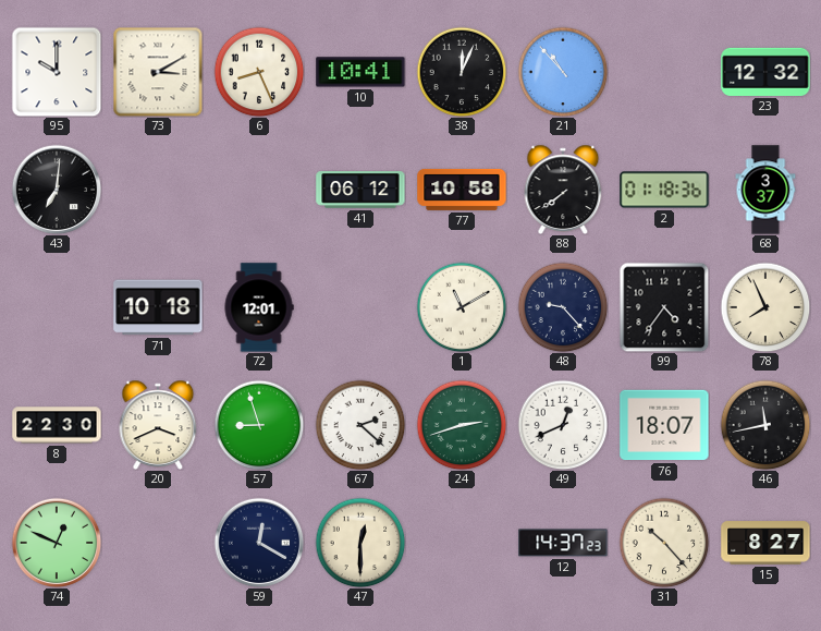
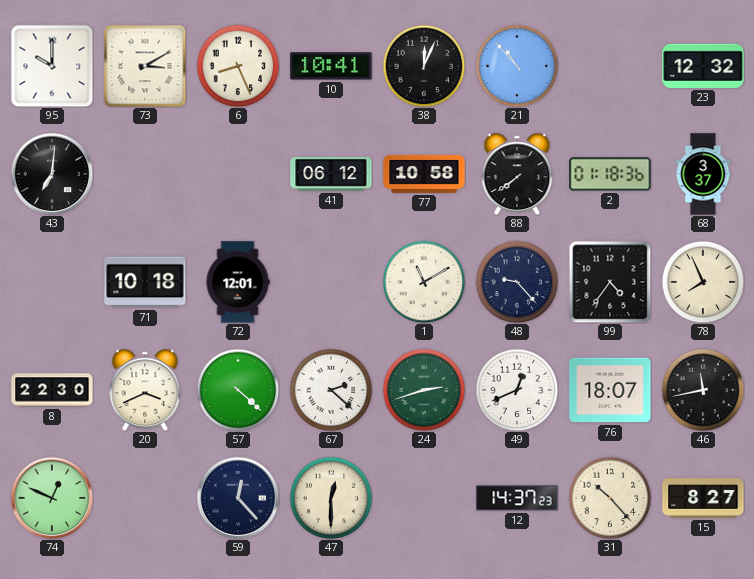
57: 8:57 -> 4:22 (238, 390)
59: 12:20 -> 12:23 (238, 498)
